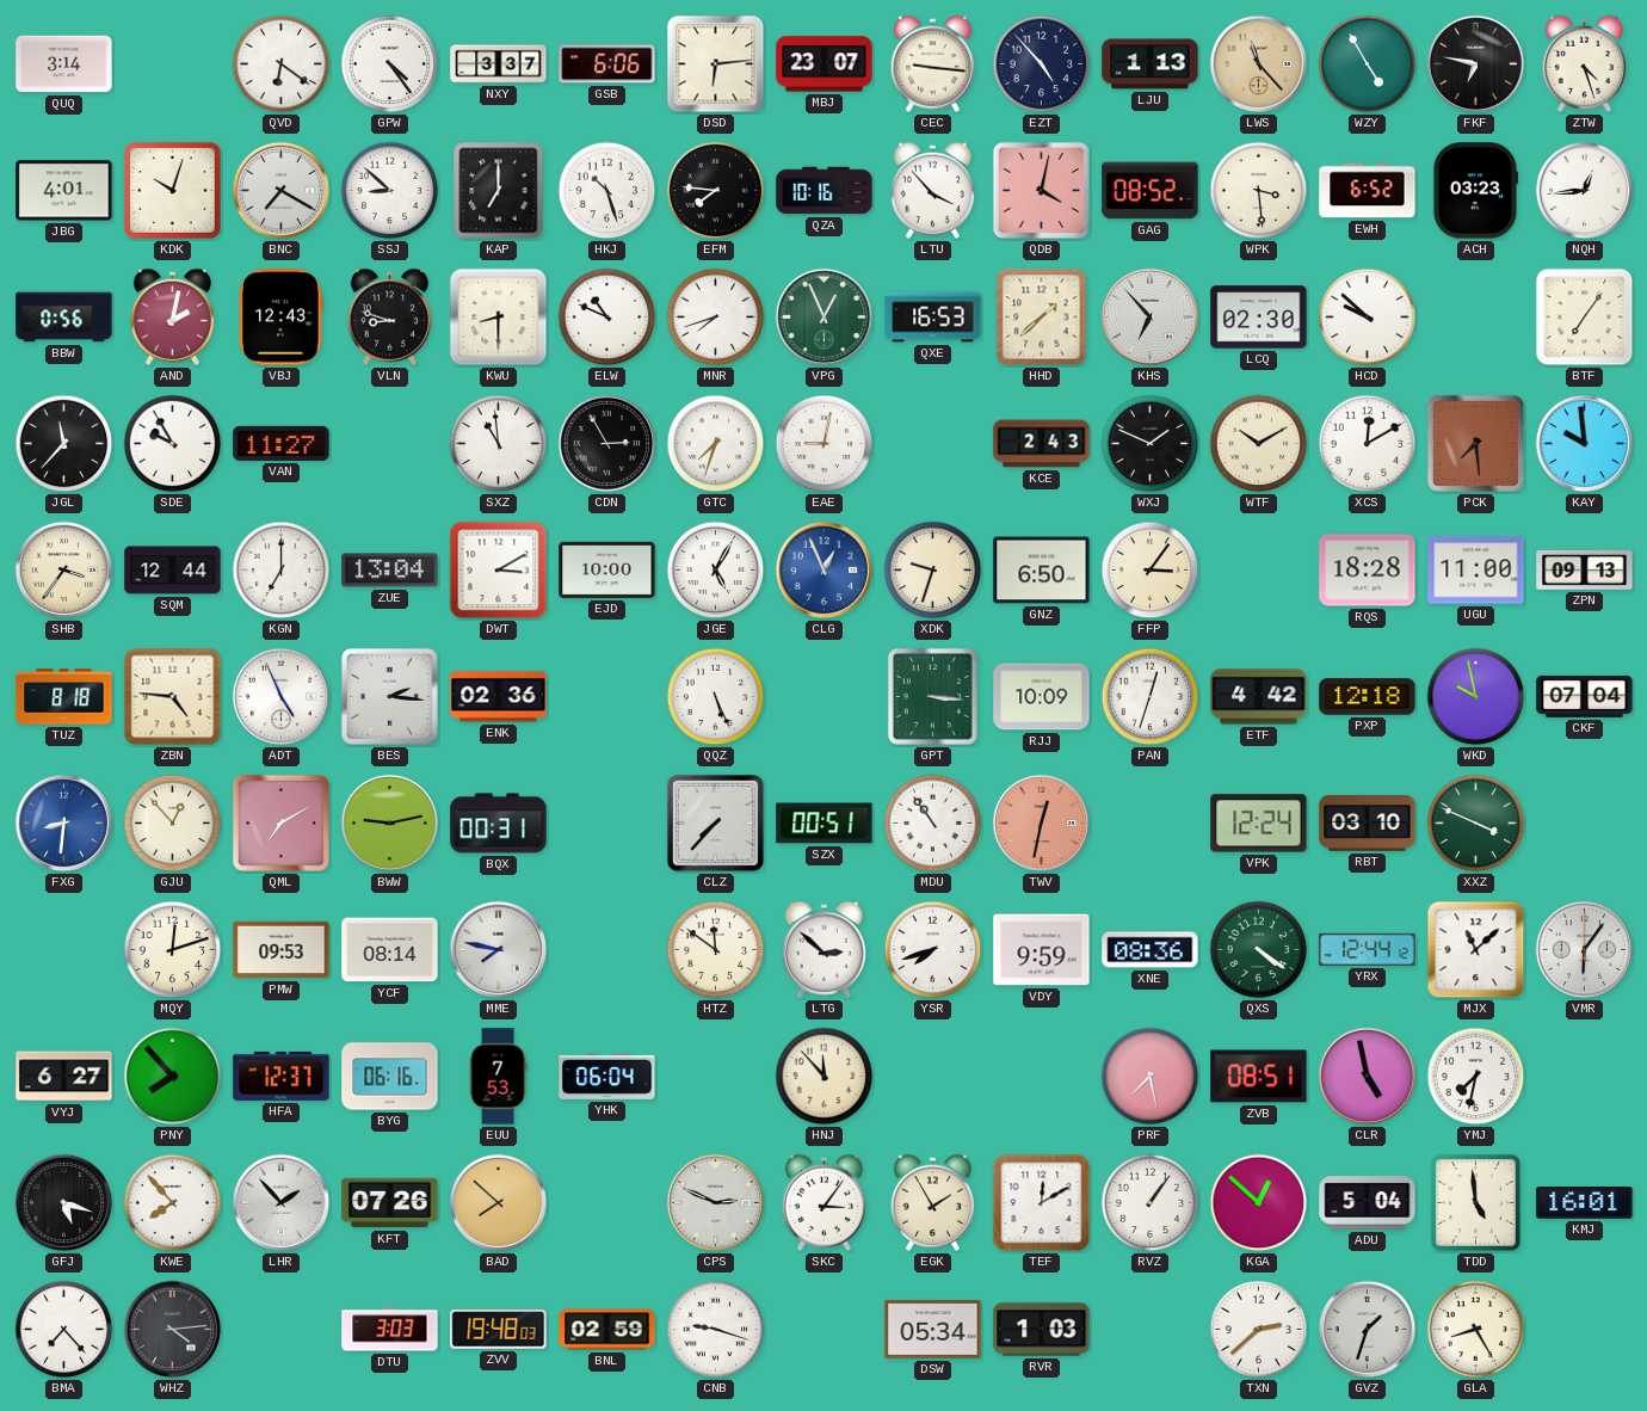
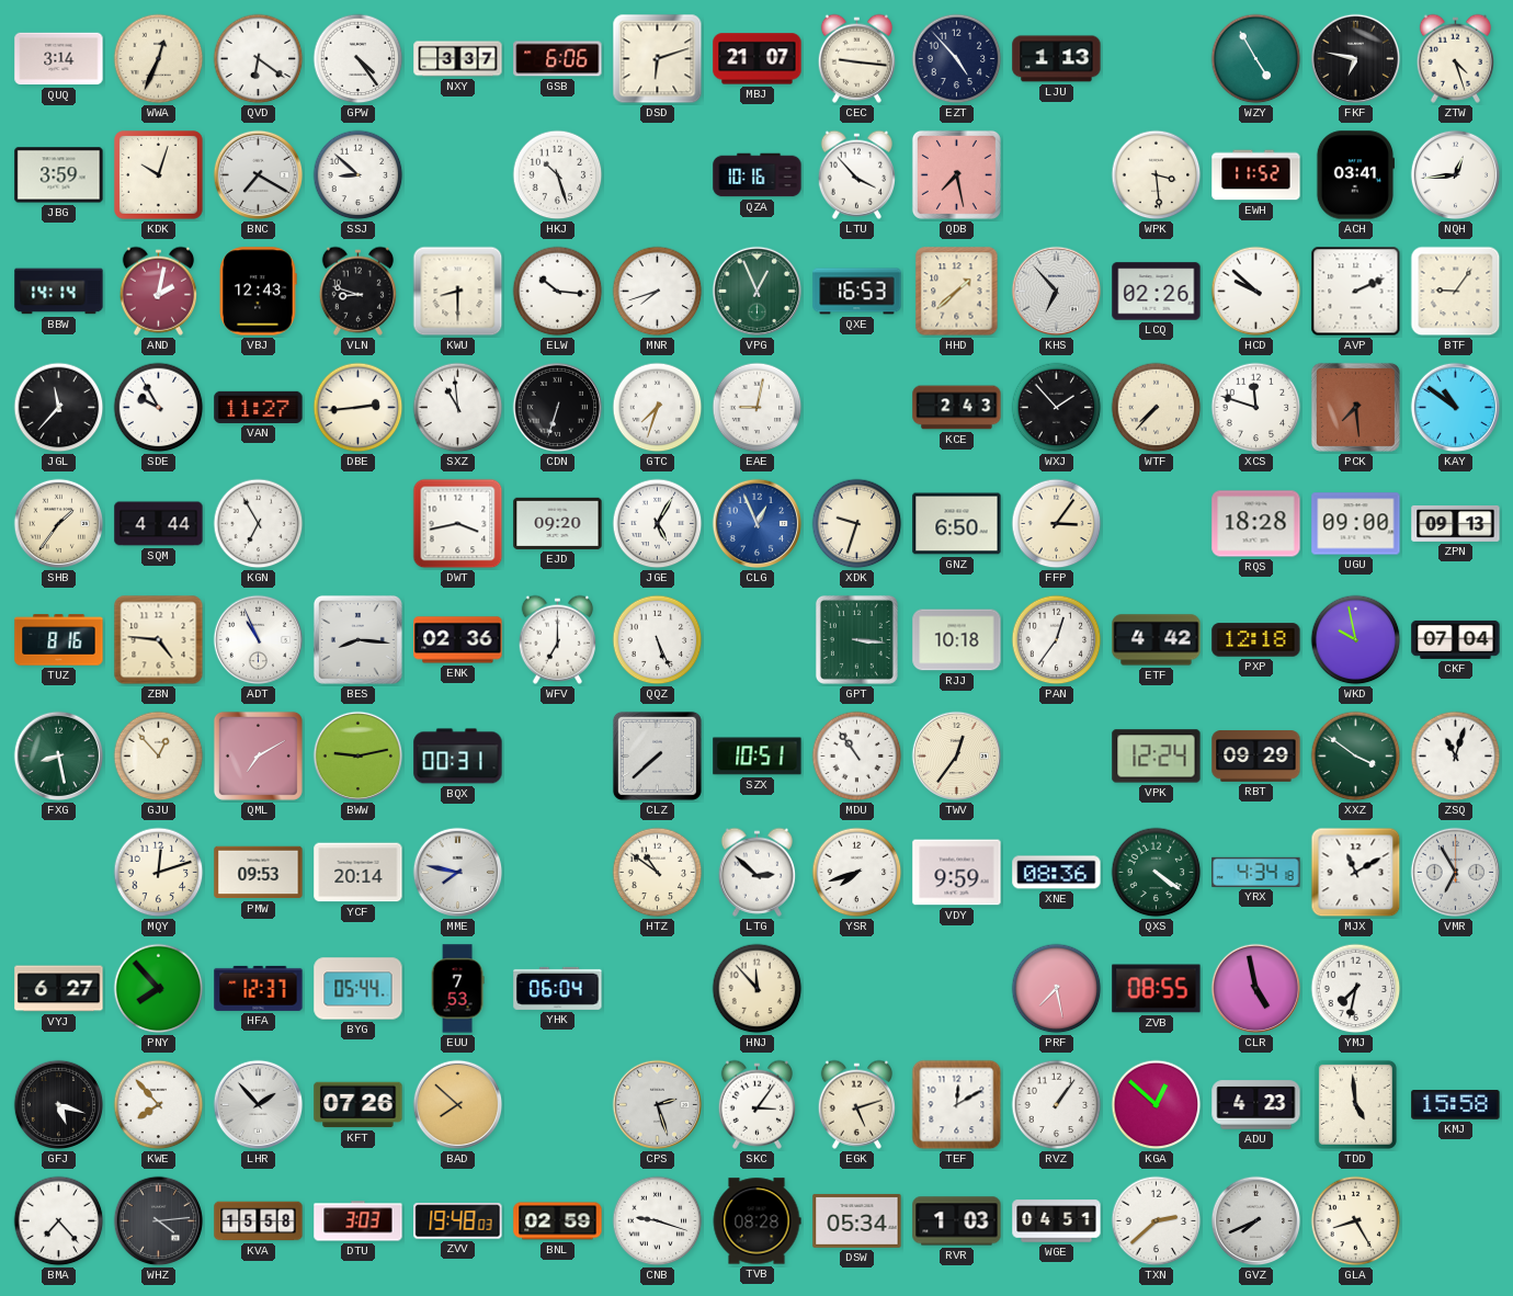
WWA: none -> 12:34 (159, 59)
DSD: 6:14 -> 6:12 (658, 59)
MBJ: 23:07 -> 21:07 (758, 59)
LWS: 11:23 -> none (1259, 64)
JBG: 4:01 -> 3:59 (59, 175)
KAP: 7:00 -> none (499, 191)
EFM: 7:46 -> none (716, 191)
QDB: 4:02 -> 7:28 (956, 174)
GAG: 08:52 -> none (1151, 191)
EWH: 6:52 -> 11:52 (1256, 175)
ACH: 03:23 -> 03:41 (1354, 175)
BBW: 0:56 -> 14:14 (59, 292)
ELW: 10:49 -> 10:16 (558, 292)
LCQ: 02:30 -> 02:26 (1157, 292)
AVP: none -> 2:11 (1356, 292)
BTF: 7:06 -> 9:06 (1456, 292)
DBE: none -> 2:44 (359, 408)
CDN: 2:55 -> 6:33 (558, 408)
WXJ: 1:49 -> 1:53 (1057, 408)
WTF: 10:10 -> 7:37 (1157, 408)
XCS: 12:10 -> 11:48 (1256, 408)
KAY: 9:59 -> 10:51 (1456, 408)
SHB: 3:36 -> 1:36 (59, 524)
SQM: 12:44 -> 4:44 (159, 524)
KGN: 7:00 -> 6:55 (259, 524)
ZUE: 13:04 -> none (390, 571)
DWT: 3:10 -> 3:43 (458, 524)
EJD: 10:00 -> 09:20 (558, 523)
UGU: 11:00 -> 09:00 (1356, 524)
TUZ: 8:18 -> 8:16 (59, 640)
ADT: 4:56 -> 10:56 (259, 640)
BES: 2:16 -> 8:16 (357, 639)
WFV: none -> 7:00 (557, 639)
RJJ: 10:09 -> 10:18 (957, 640)
PAN: 12:33 -> 12:36 (1057, 640)
FXG: 8:31 -> 8:28 (59, 757)
FXG dial: blue -> green (59, 757)
CLZ: 7:37 -> 7:38 (657, 755)
SZX: 00:51 -> 10:51 (758, 757)
TWV: 12:32 -> 12:36 (957, 757)
TWV dial: salmon -> cream (957, 757)
RBT: 03:10 -> 09:29 (1256, 757)
XXZ: 3:49 -> 3:51 (1356, 757)
ZSQ: none -> 11:03 (1456, 757)
YCF: 08:14 -> 20:14 (359, 873)
HTZ: 11:51 -> 10:51 (658, 873)
YRX: 12:44 -> 4:34 (1256, 872)
MJX: 11:08 -> 11:10 (1356, 873)
VMR: 6:06 -> 6:55 (1456, 873)
BYG: 06:16 -> 05:44 (359, 989)
ZVB: 08:51 -> 08:55 (1157, 989)
CPS: 2:49 -> 2:27 (658, 1105)
EGK: 1:55 -> 5:12 (856, 1104)
ADU: 5:04 -> 4:23 (1256, 1105)
KMJ: 16:01 -> 15:58 (1456, 1105)
KVA: none -> 15:58 (259, 1221)
TVB: none -> 08:28 (756, 1221)
WGE: none -> 04:51 (1057, 1221)
GVZ: 1:33 -> 7:41 (1256, 1221)
